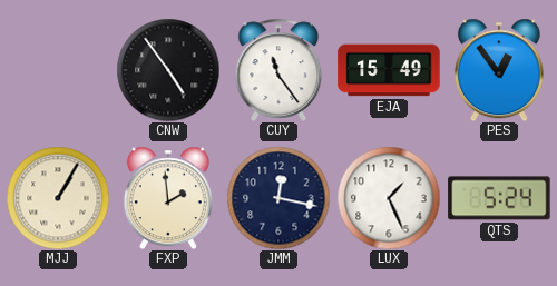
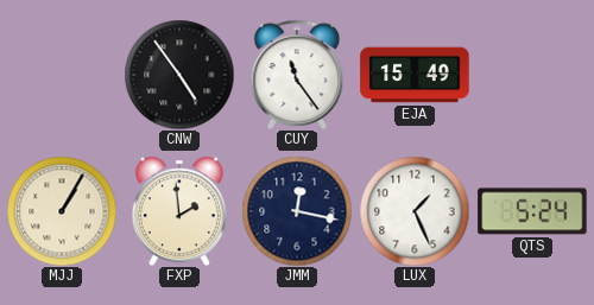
PES: 12:54 -> none (499, 70)
